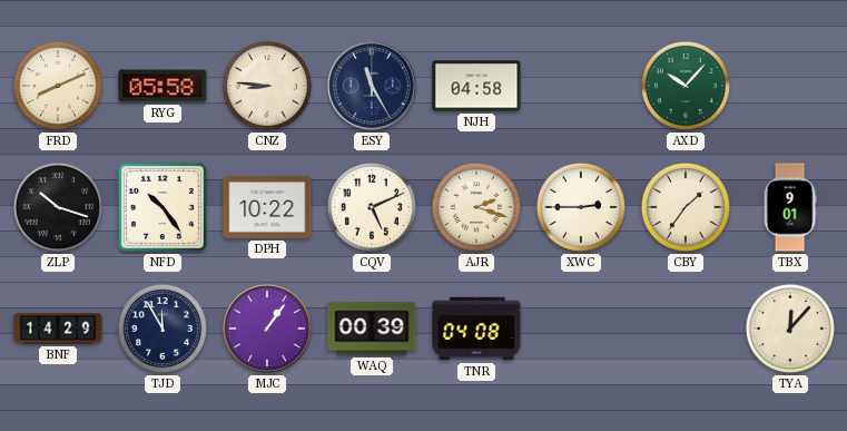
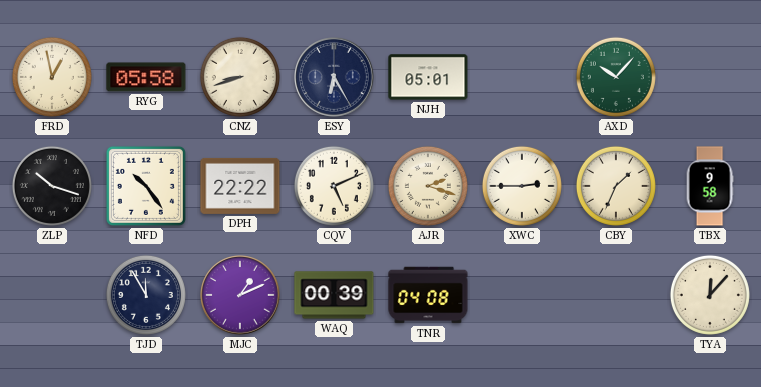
FRD: 8:11 -> 12:58 (52, 77)
CNZ: 8:46 -> 8:42 (240, 77)
ESY: 11:25 -> 6:25 (335, 78)
NJH: 04:58 -> 05:01 (428, 77)
DPH: 10:22 -> 22:22 (240, 186)
CBY: 1:36 -> 1:34 (616, 186)
TBX: 9:01 -> 9:58 (710, 186)
BNF: 14:29 -> none (58, 329)
MJC: 1:06 -> 1:11 (241, 296)
